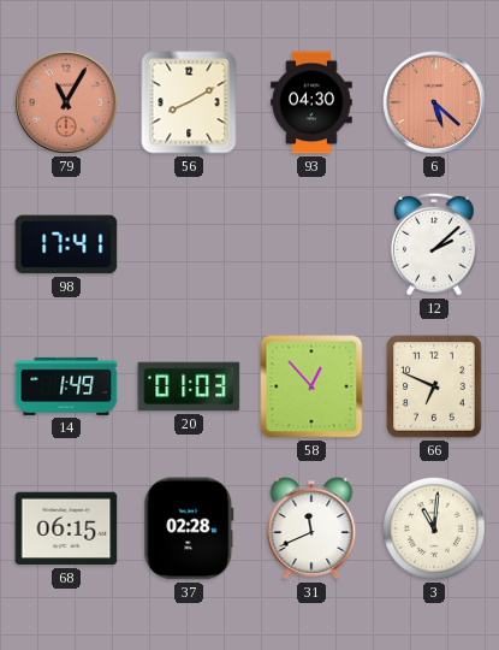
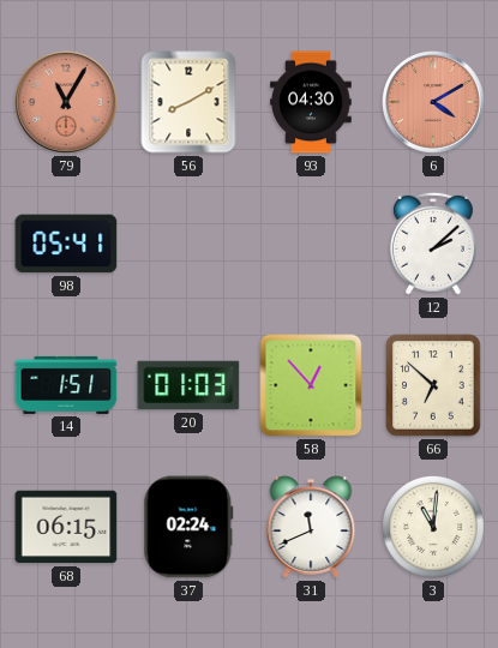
6: 5:22 -> 4:10 (433, 102)
98: 17:41 -> 05:41 (66, 244)
14: 1:49 -> 1:51 (66, 385)
66: 6:49 -> 6:52 (433, 385)
37: 02:28 -> 02:24 (188, 527)
